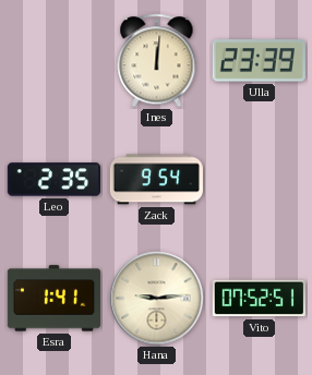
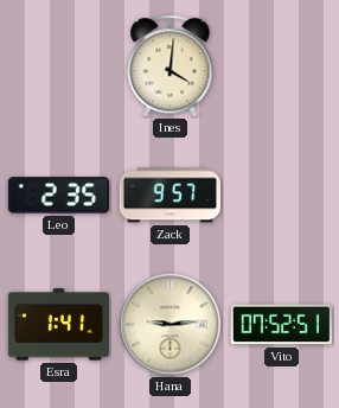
Ines: 12:01 -> 4:01 (171, 66)
Ulla: 23:39 -> none (259, 61)
Zack: 9:54 -> 9:57 (170, 196)
